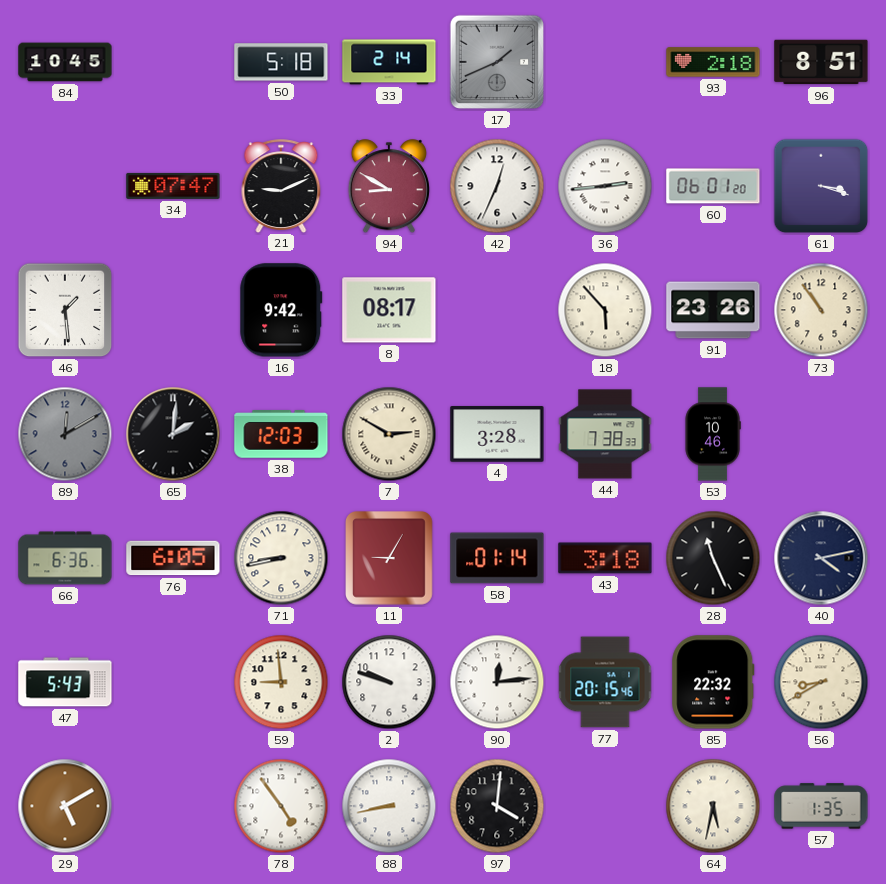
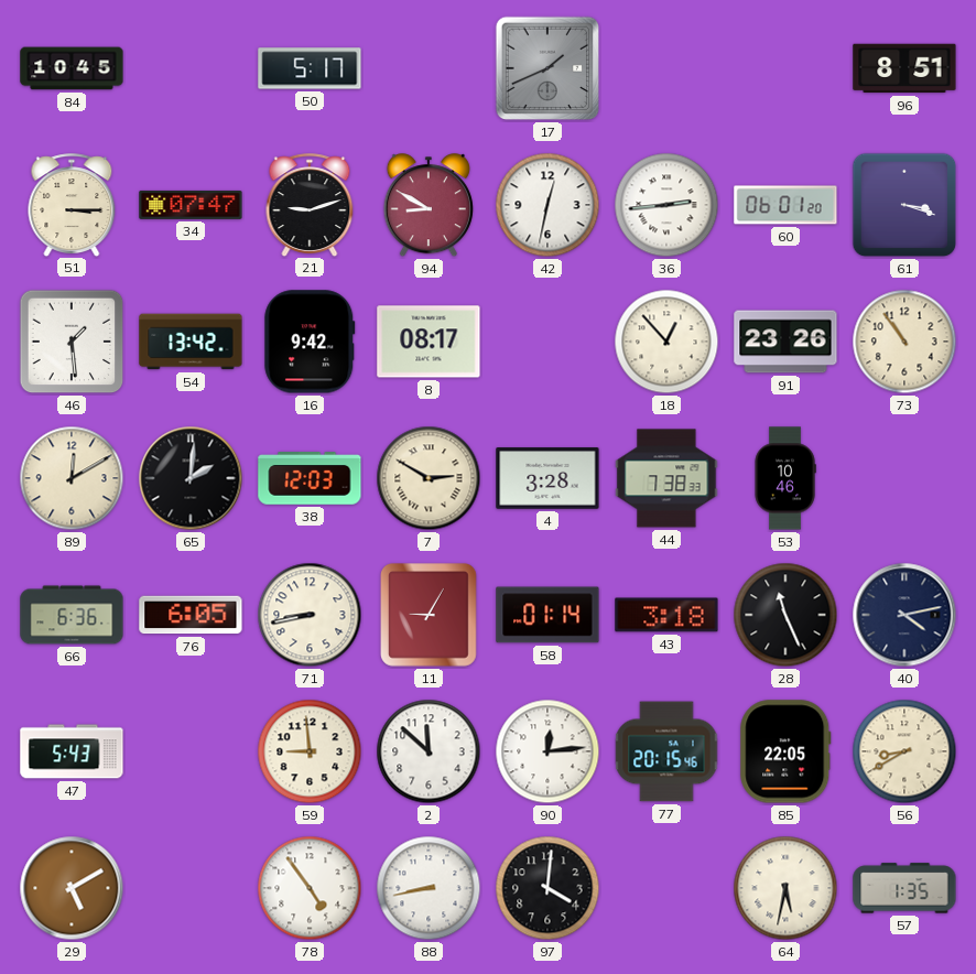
50: 5:18 -> 5:17 (310, 68)
33: 2:14 -> none (389, 62)
93: 2:18 -> none (713, 62)
51: none -> 3:15 (72, 205)
21: 9:11 -> 9:12 (310, 205)
42: 12:34 -> 12:32 (547, 205)
54: none -> 13:42 (191, 342)
18: 5:53 -> 12:53 (666, 342)
89 dial: grey -> cream (72, 478)
2: 9:48 -> 11:52 (429, 751)
85: 22:32 -> 22:05 (785, 751)
